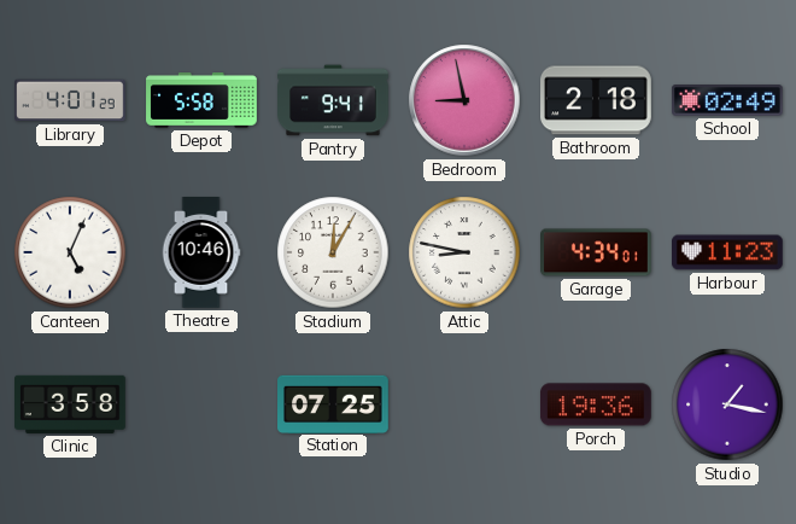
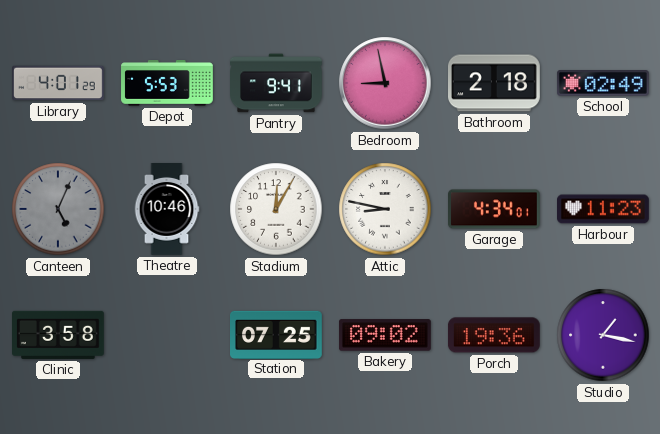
Depot: 5:58 -> 5:53 (167, 84)
Canteen dial: white -> grey (58, 209)
Bakery: none -> 09:02 (386, 335)
